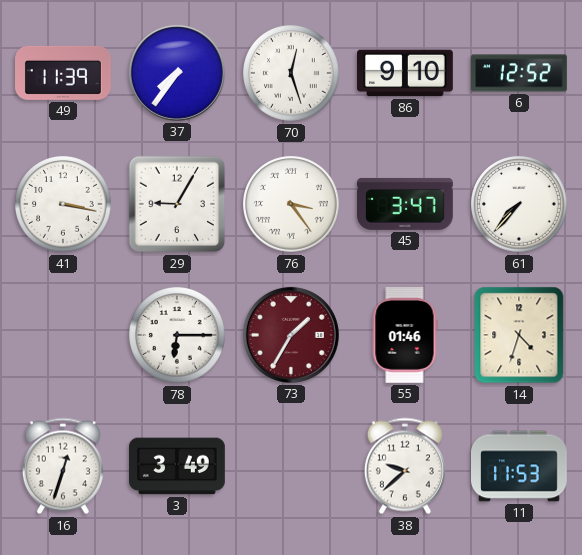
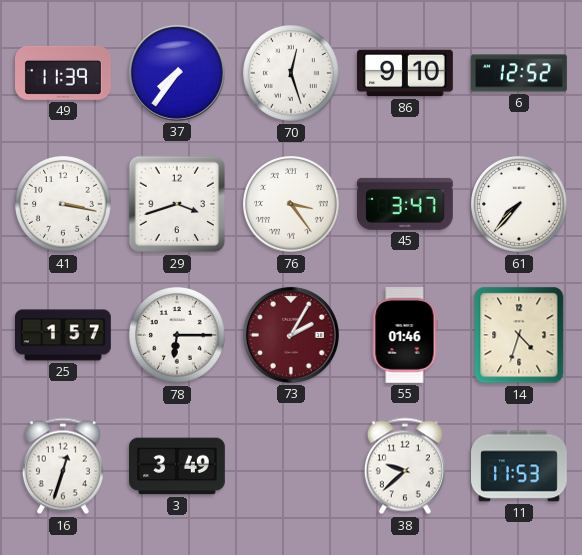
29: 9:05 -> 3:42 (177, 204)
25: none -> 1:57 (64, 335)
73: 1:35 -> 2:05 (291, 335)
